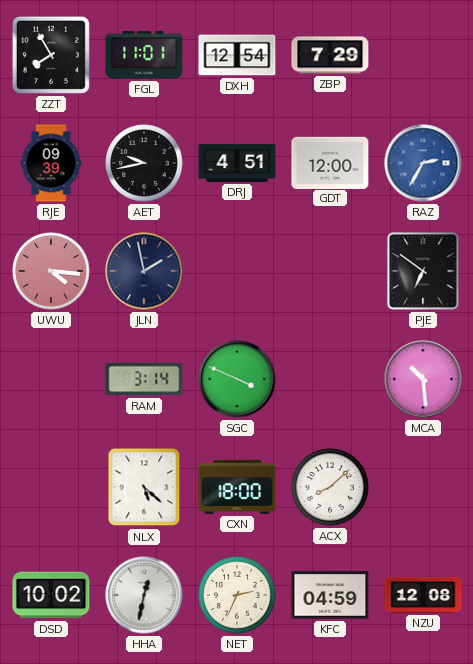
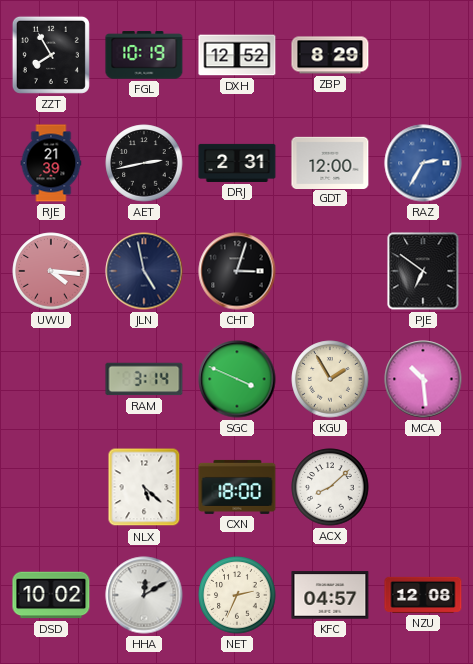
FGL: 11:01 -> 10:19 (144, 55)
DXH: 12:54 -> 12:52 (237, 55)
ZBP: 7:29 -> 8:29 (330, 55)
RJE: 09:39 -> 21:39 (51, 163)
AET: 9:43 -> 2:43 (144, 163)
DRJ: 4:51 -> 2:31 (237, 163)
JLN: 1:58 -> 4:58 (144, 271)
CHT: none -> 3:03 (237, 271)
KGU: none -> 1:55 (330, 379)
HHA: 12:32 -> 12:10 (144, 595)
KFC: 04:59 -> 04:57 (330, 595)
